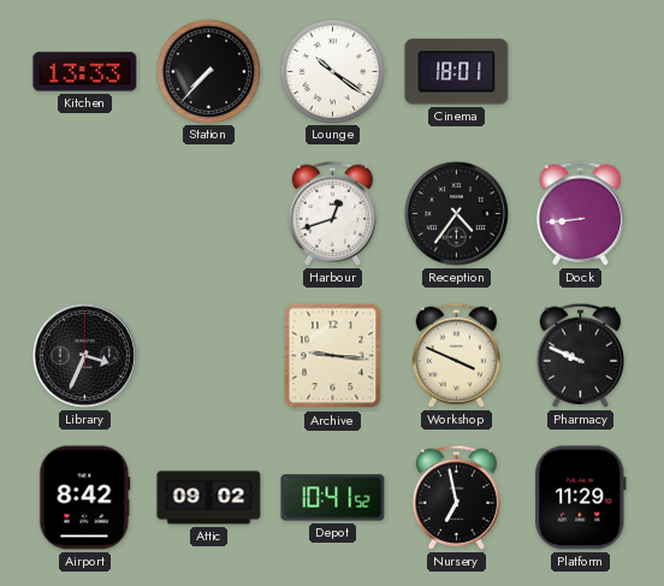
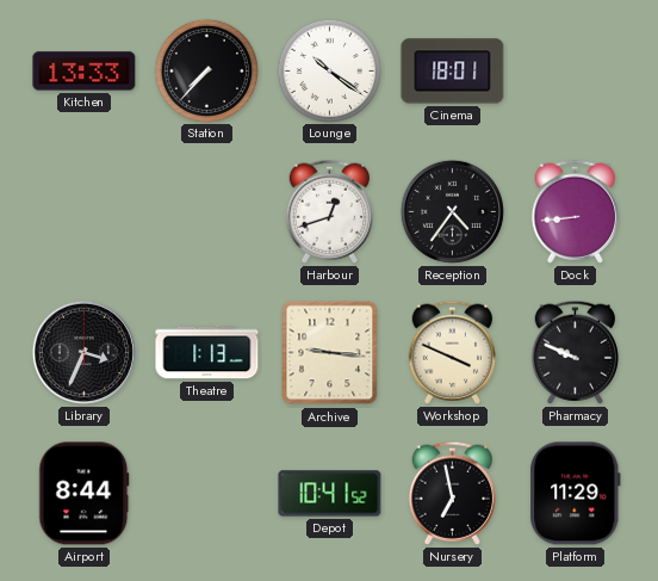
Theatre: none -> 1:13 (207, 353)
Airport: 8:42 -> 8:44 (85, 494)
Attic: 09:02 -> none (209, 498)
